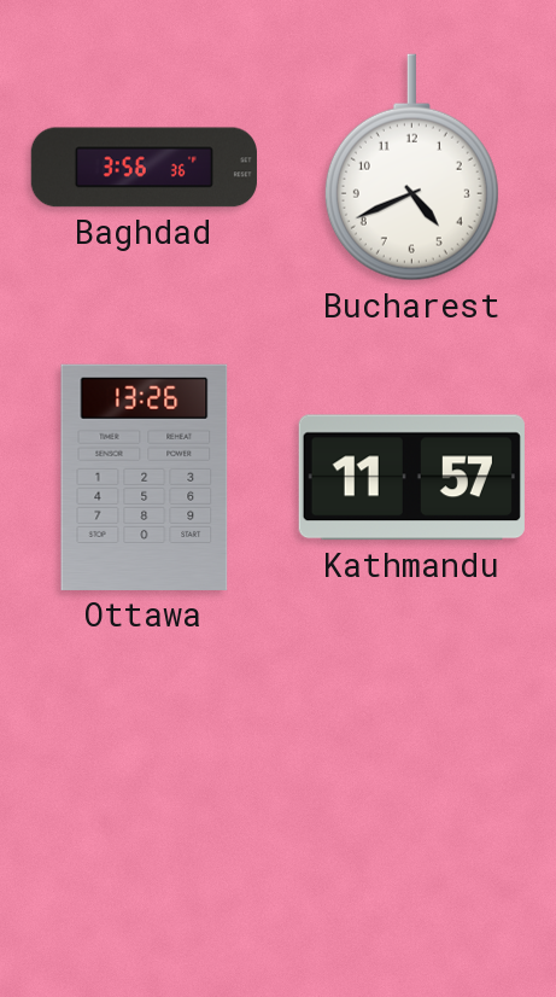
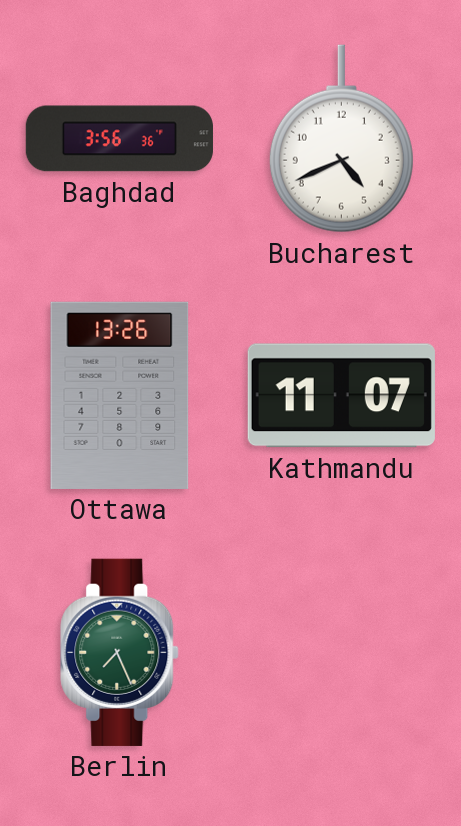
Kathmandu: 11:57 -> 11:07 (341, 396)
Berlin: none -> 7:26 (120, 652)
